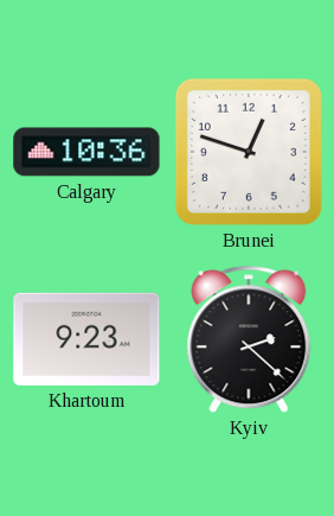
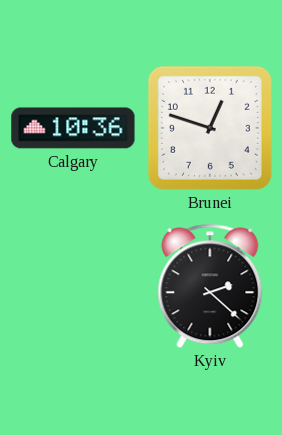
Khartoum: 9:23 -> none (86, 339)
